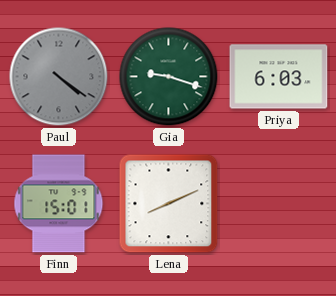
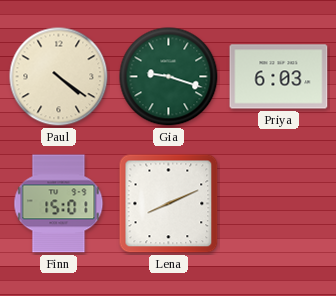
Paul dial: grey -> cream (59, 77)
